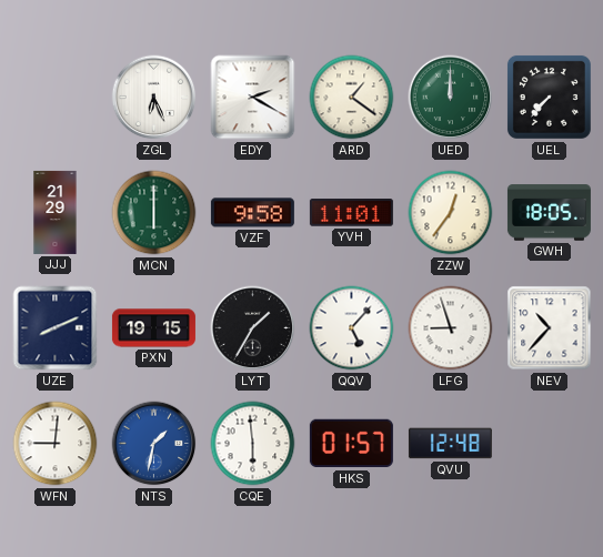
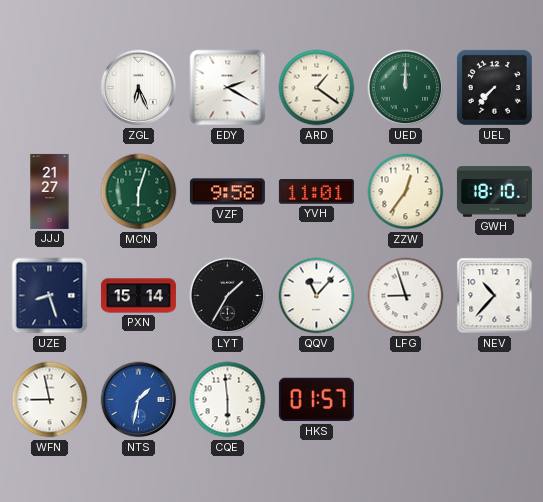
JJJ: 21:29 -> 21:27 (50, 191)
MCN: 6:00 -> 6:03 (139, 192)
GWH: 18:05 -> 18:10 (494, 192)
UZE: 8:11 -> 8:27 (50, 296)
PXN: 19:15 -> 15:14 (138, 296)
QQV: 5:07 -> 11:07 (317, 296)
WFN: 9:01 -> 8:58 (50, 400)
QVU: 12:48 -> none (450, 444)
